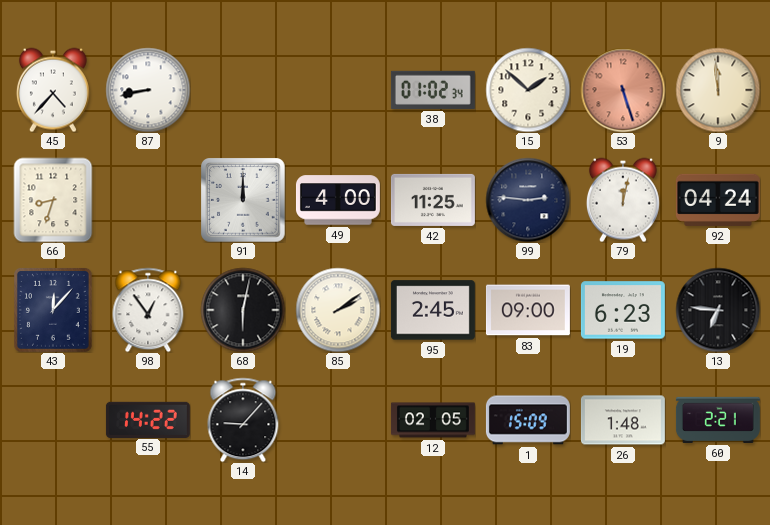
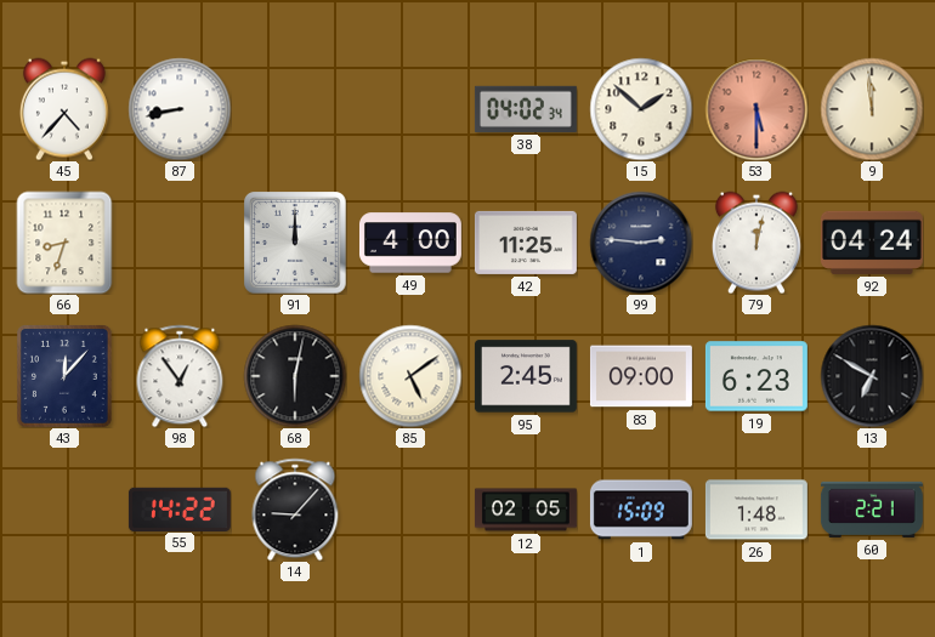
38: 01:02 -> 04:02 (526, 109)
53: 5:27 -> 5:30 (756, 109)
85: 2:09 -> 5:09 (410, 376)
13: 6:46 -> 6:50 (872, 376)
